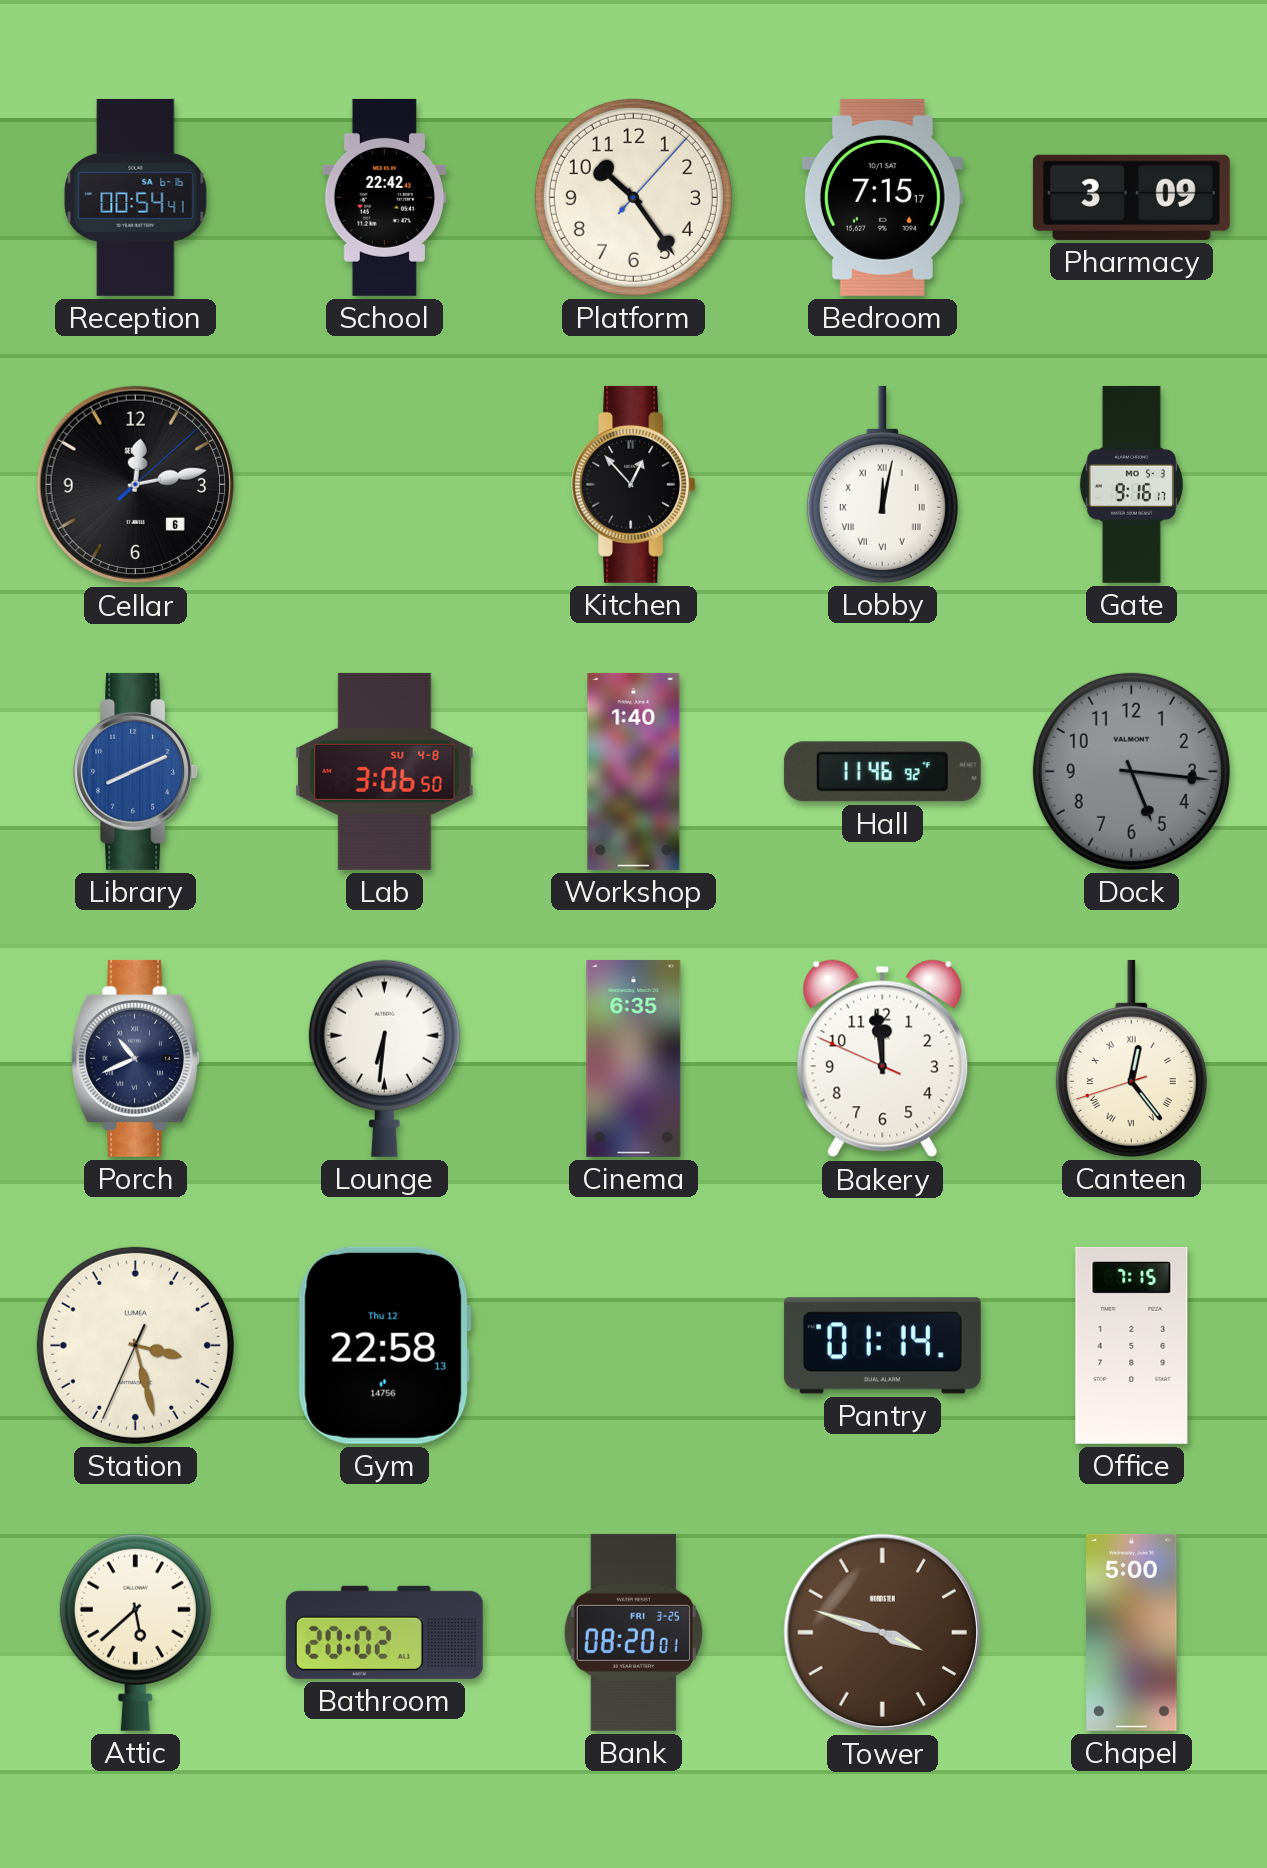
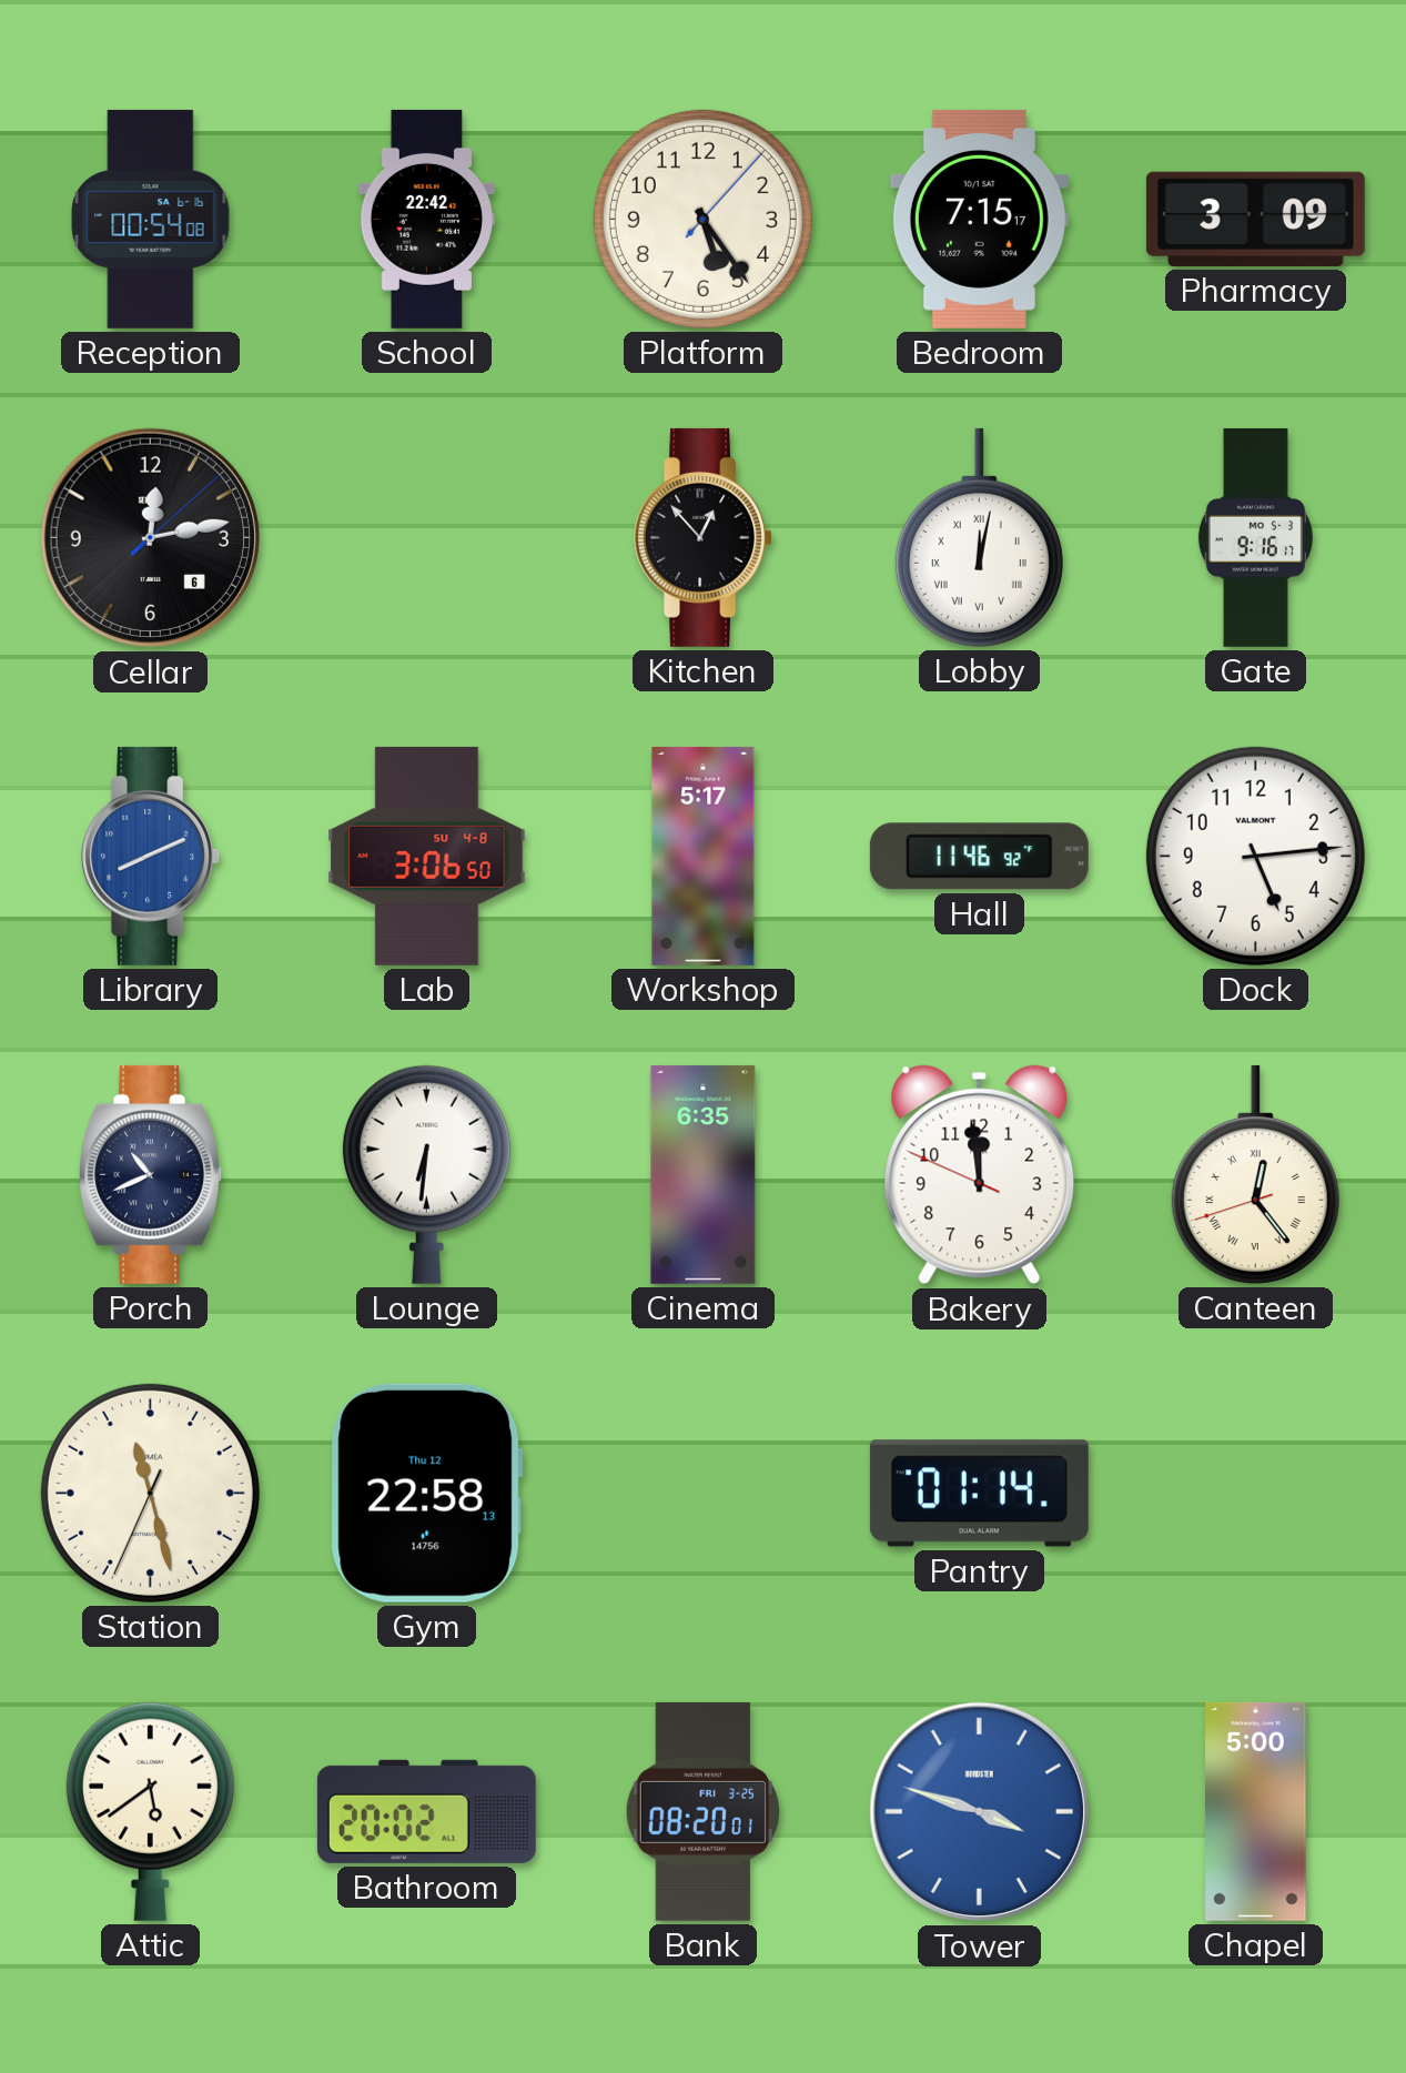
Reception: 00:54:41 -> 00:54:08 (151, 219)
Platform: 10:24 -> 5:24 (702, 219)
Workshop: 1:40 -> 5:17 (704, 856)
Dock: 5:16 -> 5:14 (1255, 856)
Dock dial: grey -> white (1255, 856)
Station: 3:27 -> 11:27 (150, 1493)
Office: 7:15 -> none (1132, 1345)
Attic: 5:38 -> 5:39 (150, 1811)
Tower dial: brown -> blue (980, 1812)
